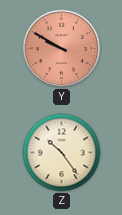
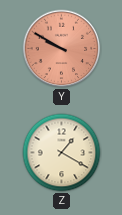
Z: 10:24 -> 1:20 (62, 153)
